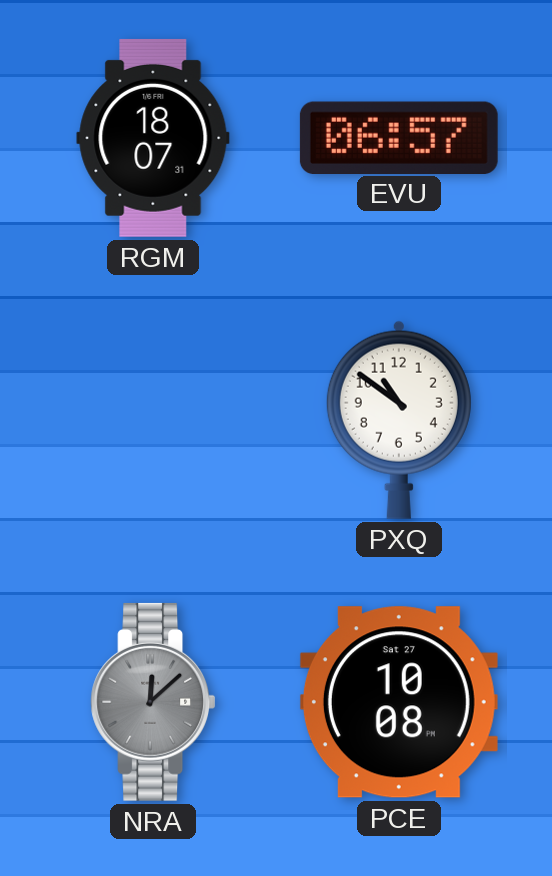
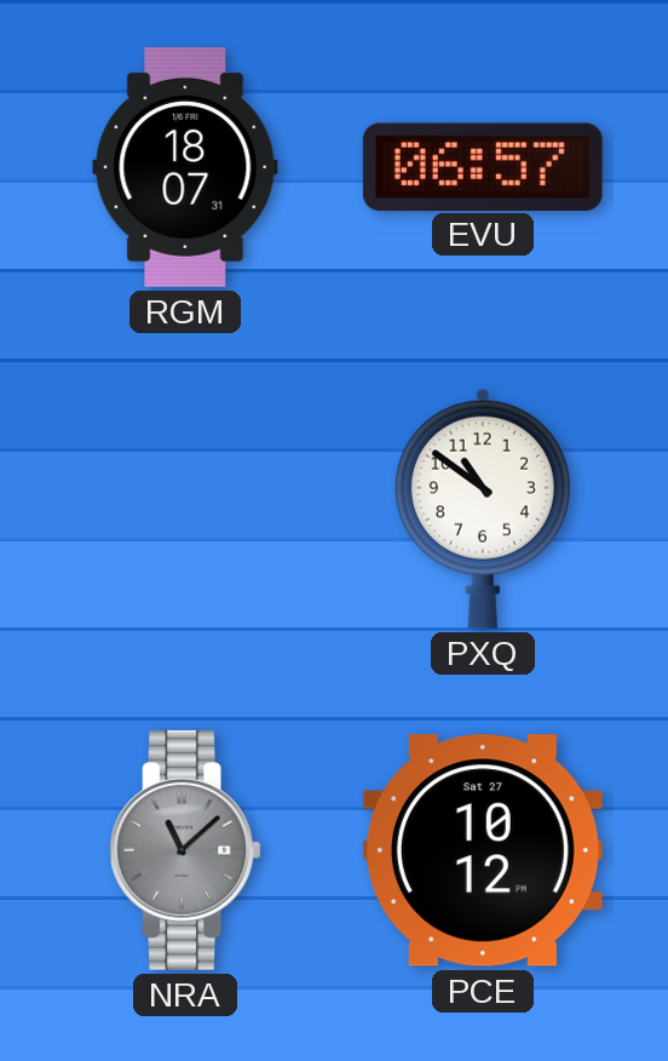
NRA: 12:08 -> 11:08 (185, 850)
PCE: 10:08 -> 10:12 (483, 850)
